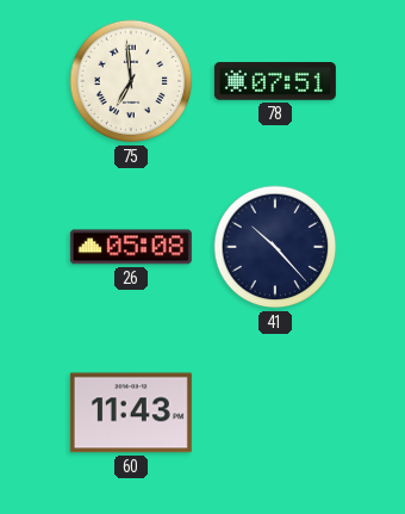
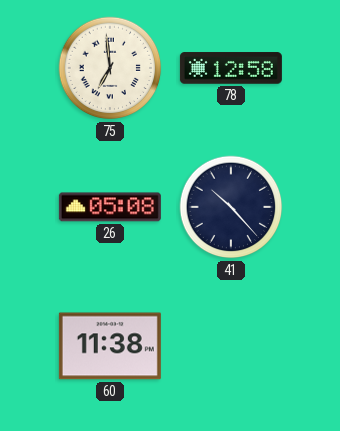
78: 07:51 -> 12:58 (231, 68)
60: 11:43 -> 11:38 (110, 346)
